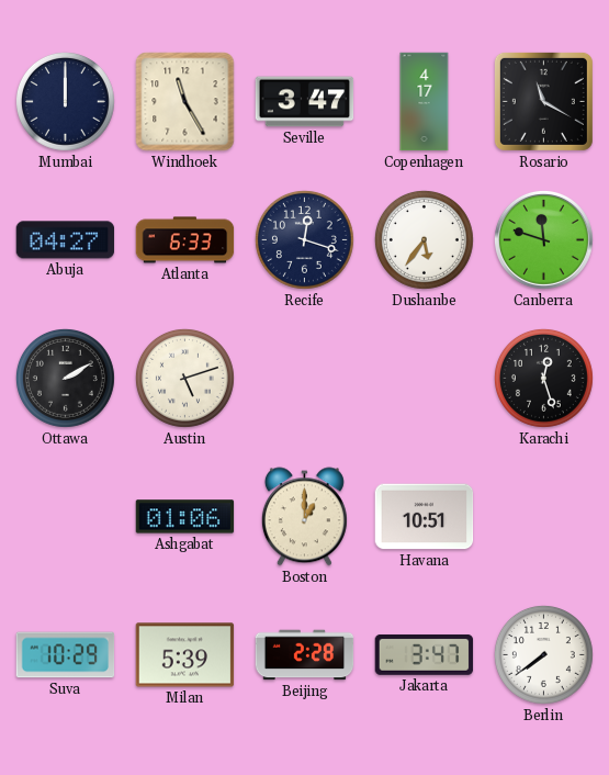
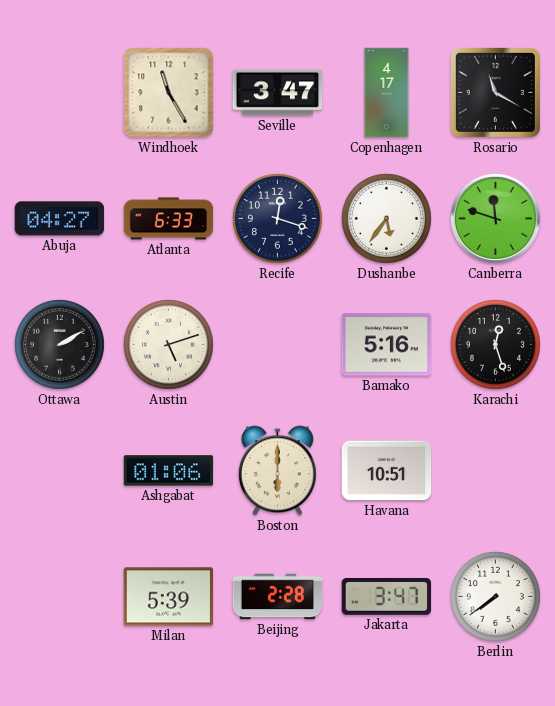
Mumbai: 12:00 -> none (65, 101)
Bamako: none -> 5:16 (387, 345)
Boston: 1:00 -> 6:00 (277, 471)
Suva: 10:29 -> none (66, 655)
